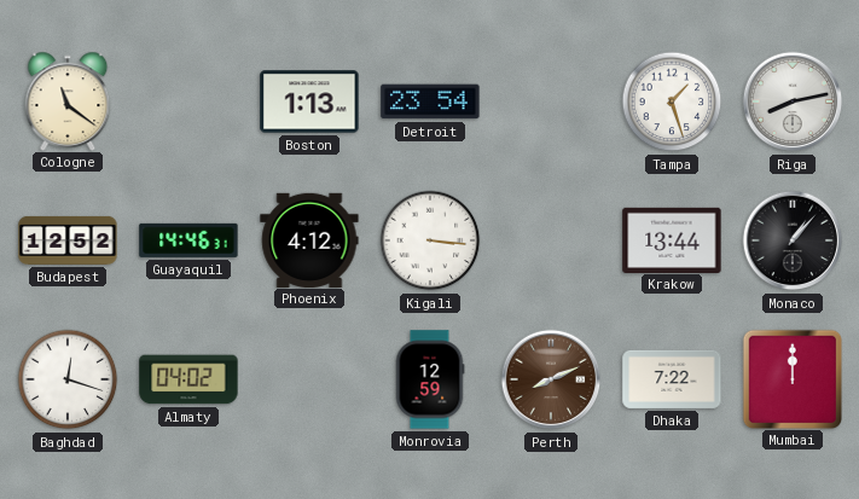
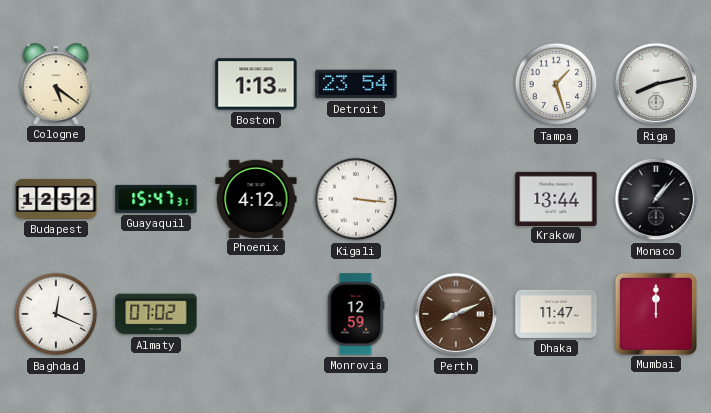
Cologne: 11:21 -> 5:21 (56, 83)
Guayaquil: 14:46 -> 15:47 (156, 199)
Baghdad: 12:18 -> 12:19 (56, 314)
Almaty: 04:02 -> 07:02 (156, 314)
Dhaka: 7:22 -> 11:47 (556, 314)
